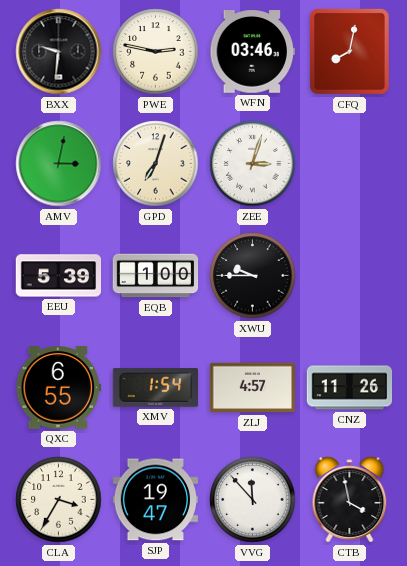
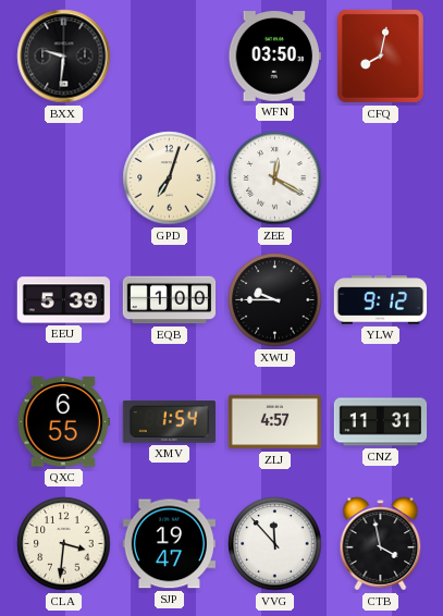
PWE: 2:47 -> none (156, 52)
WFN: 03:46 -> 03:50 (274, 57)
AMV: 3:02 -> none (59, 164)
ZEE: 3:03 -> 12:20 (275, 178)
YLW: none -> 9:12 (381, 300)
CNZ: 11:26 -> 11:31 (381, 422)
CLA: 3:35 -> 3:31 (64, 544)
